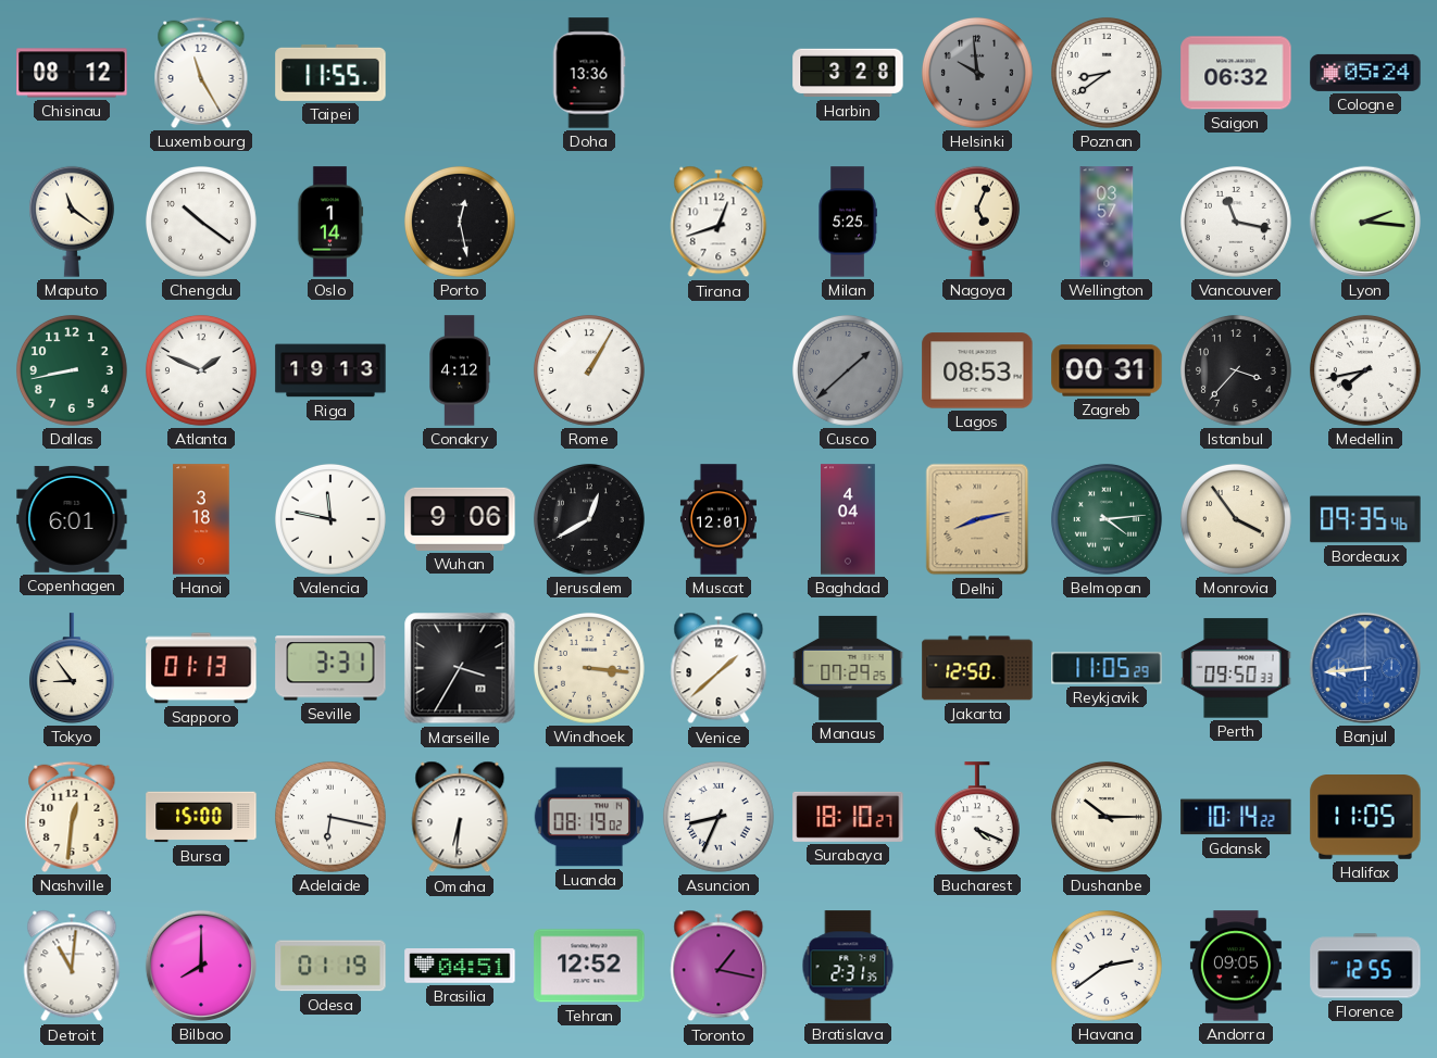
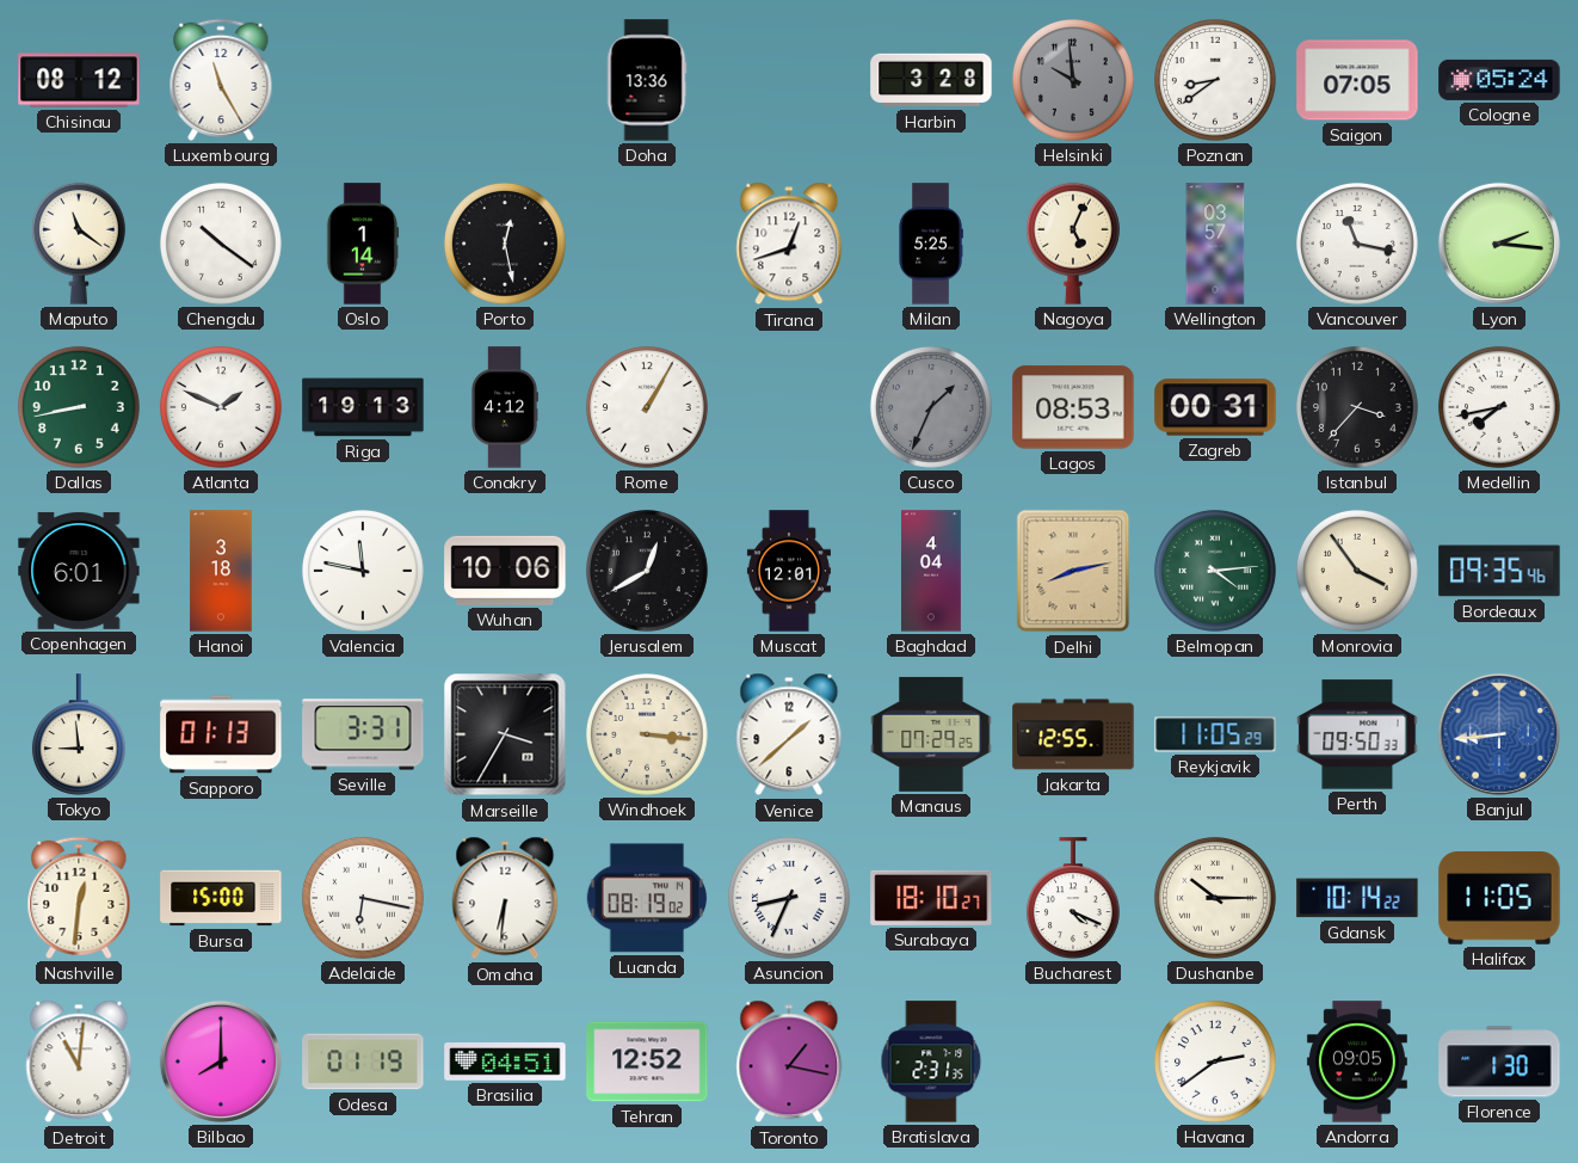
Taipei: 11:55 -> none (330, 73)
Saigon: 06:32 -> 07:05 (1357, 80)
Cusco: 1:38 -> 1:34 (931, 407)
Wuhan: 9:06 -> 10:06 (505, 571)
Tokyo: 8:54 -> 8:59 (79, 734)
Jakarta: 12:50 -> 12:55 (1073, 734)
Florence: 12:55 -> 1:30 (1499, 1062)
